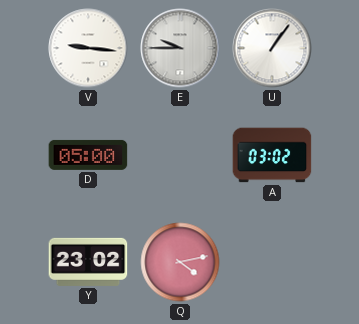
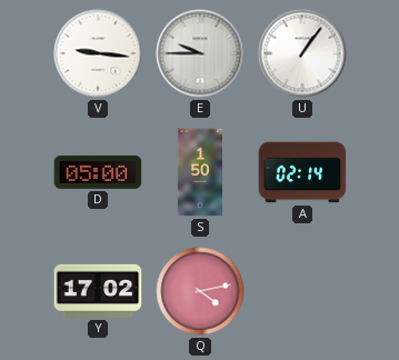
S: none -> 1:50 (199, 172)
A: 03:02 -> 02:14 (302, 172)
Y: 23:02 -> 17:02 (98, 291)
